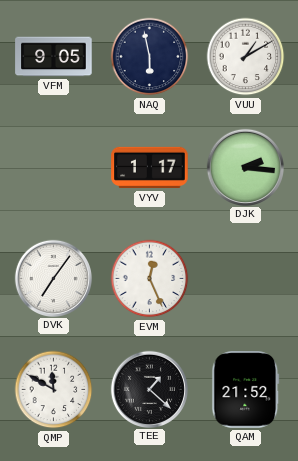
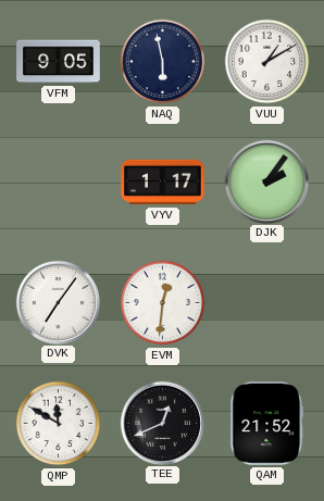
DJK: 2:16 -> 2:06 (266, 181)
EVM: 12:26 -> 12:31 (163, 303)
TEE: 1:22 -> 12:41 (162, 423)
